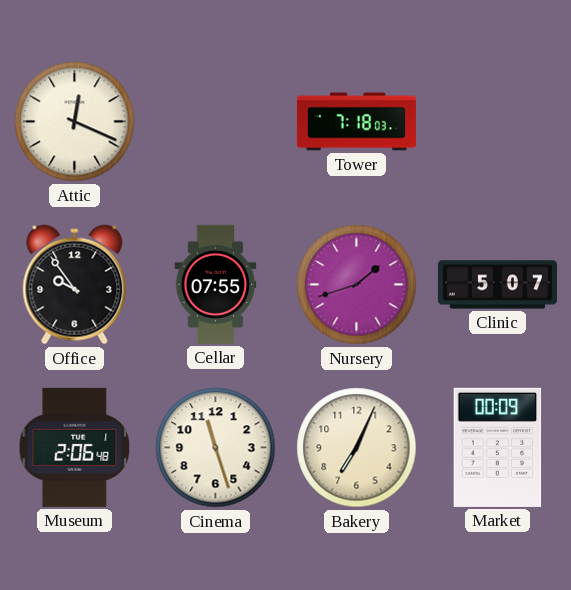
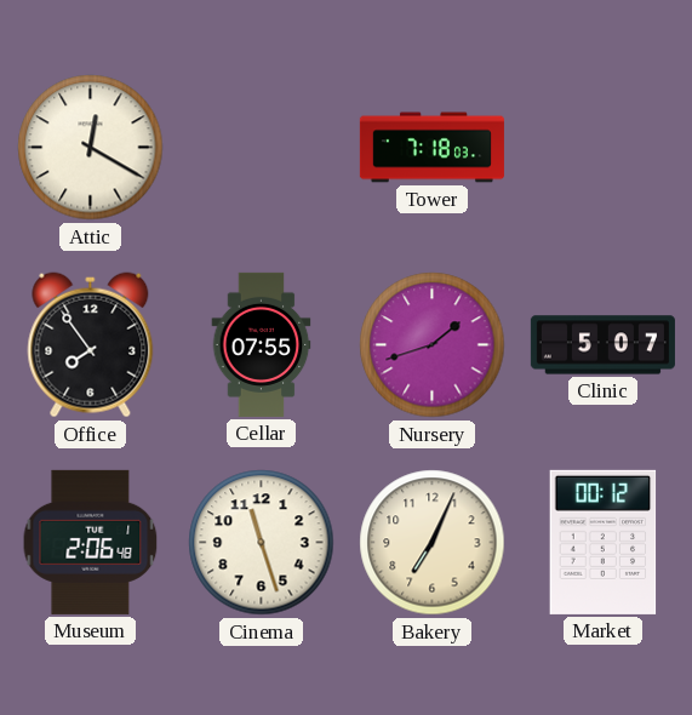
Attic: 12:19 -> 12:20 (91, 148)
Office: 9:54 -> 7:54 (91, 345)
Market: 00:09 -> 00:12 (604, 542)
